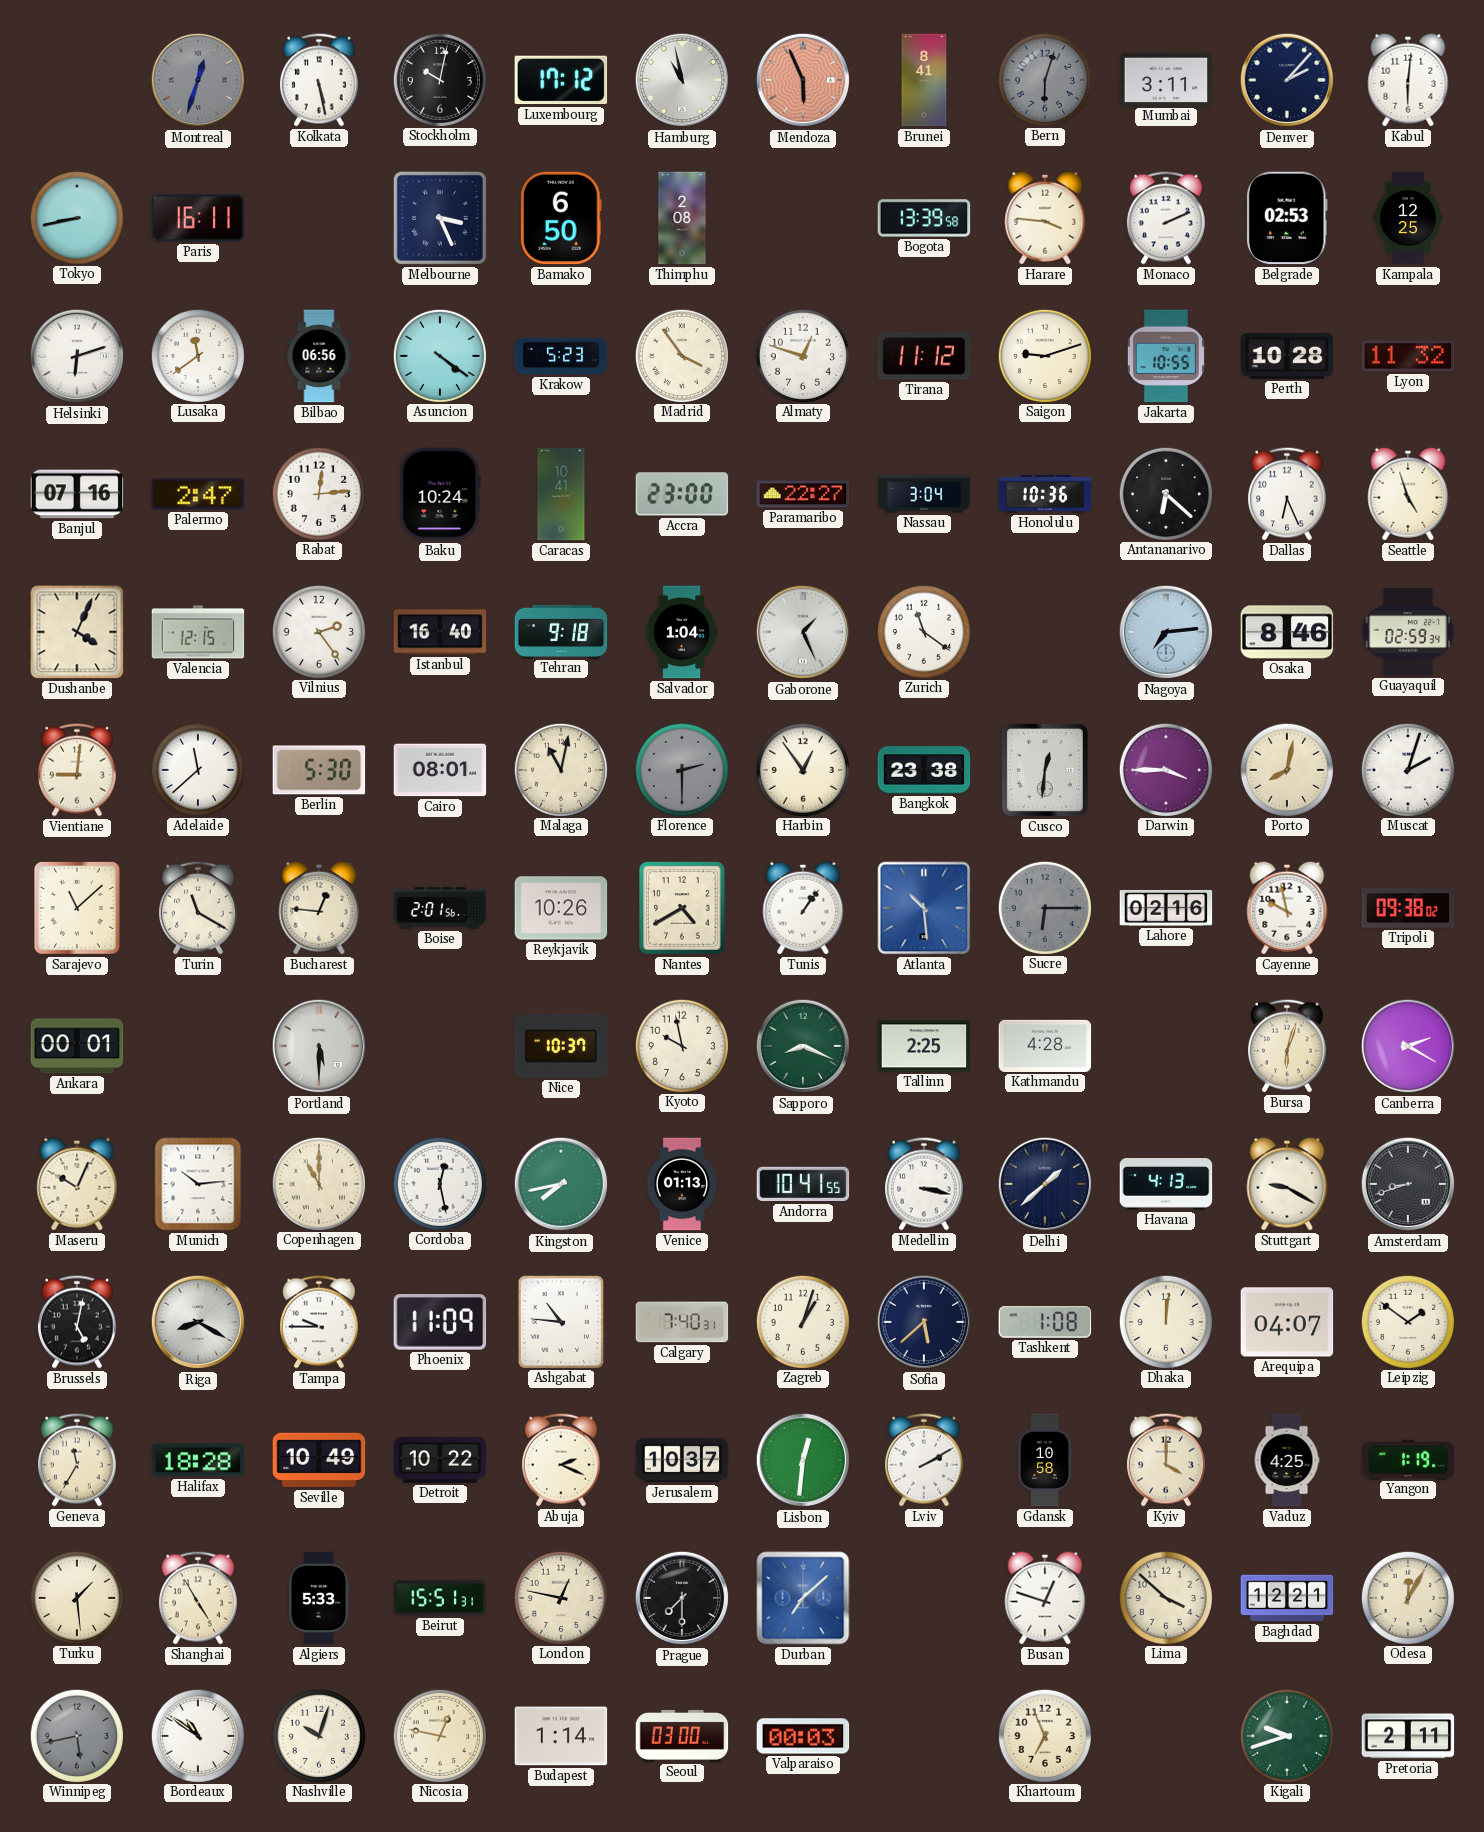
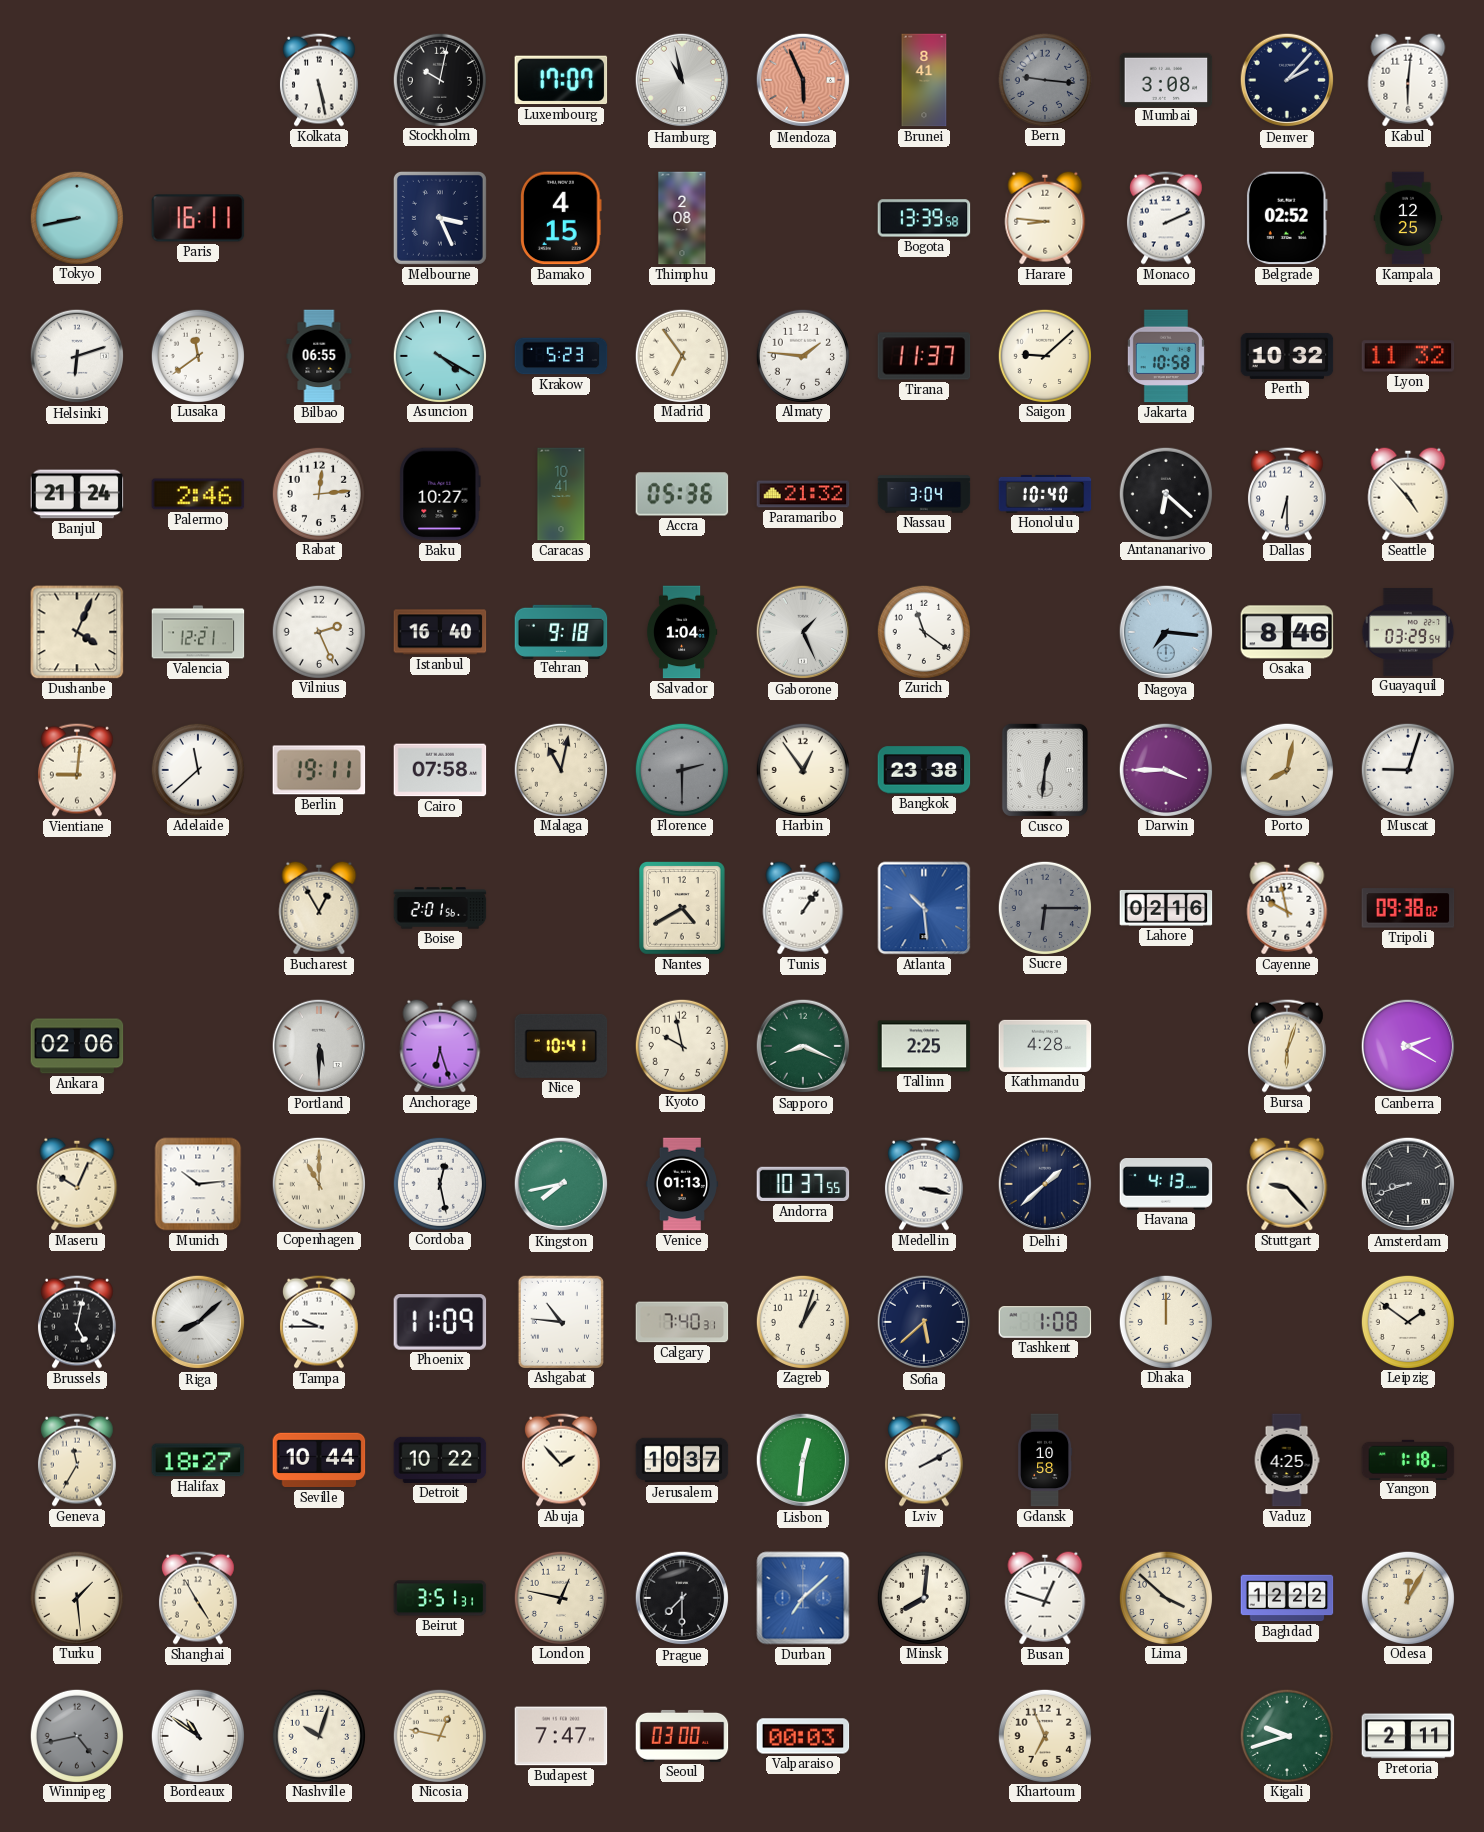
Montreal: 12:33 -> none (198, 80)
Luxembourg: 17:12 -> 17:07 (561, 80)
Bern: 6:03 -> 9:16 (1044, 79)
Mumbai: 3:11 -> 3:08 (1166, 79)
Bamako: 6:50 -> 4:15 (561, 218)
Harare: 3:46 -> 8:46 (1045, 218)
Belgrade: 02:53 -> 02:52 (1287, 218)
Bilbao: 06:56 -> 06:55 (319, 356)
Asuncion: 4:21 -> 4:20 (439, 355)
Madrid: 3:54 -> 6:54 (681, 355)
Almaty: 12:48 -> 1:46 (802, 355)
Tirana: 11:12 -> 11:37 (924, 356)
Saigon: 9:12 -> 9:08 (1044, 355)
Jakarta: 10:55 -> 10:58 (1166, 356)
Perth: 10:28 -> 10:32 (1287, 356)
Banjul: 07:16 -> 21:24 (77, 494)
Palermo: 2:47 -> 2:46 (198, 494)
Baku: 10:24 -> 10:27 (440, 494)
Accra: 23:00 -> 05:36 (682, 494)
Paramaribo: 22:27 -> 21:32 (803, 494)
Honolulu: 10:36 -> 10:40 (1045, 494)
Dallas: 6:26 -> 6:30 (1287, 494)
Seattle: 4:57 -> 4:53 (1408, 494)
Valencia: 12:15 -> 12:21 (198, 632)
Vilnius: 2:24 -> 2:26 (318, 631)
Nagoya: 7:14 -> 7:16 (1166, 632)
Guayaquil: 02:59 -> 03:29 (1408, 632)
Berlin: 5:30 -> 19:11 (319, 770)
Cairo: 08:01 -> 07:58 (440, 770)
Muscat: 2:03 -> 9:03 (1407, 769)
Sarajevo: 11:08 -> none (78, 909)
Turin: 11:20 -> none (198, 908)
Bucharest: 12:46 -> 12:55 (319, 908)
Reykjavik: 10:26 -> none (561, 908)
Ankara: 00:01 -> 02:06 (77, 1046)
Anchorage: none -> 6:27 (440, 1046)
Nice: 10:37 -> 10:41 (561, 1046)
Andorra: 10:41 -> 10:37 (803, 1184)
Stuttgart: 9:20 -> 9:23 (1287, 1184)
Riga: 8:20 -> 8:08 (198, 1322)
Dhaka: 12:01 -> 12:00 (1165, 1321)
Arequipa: 04:07 -> none (1287, 1322)
Halifax: 18:28 -> 18:27 (198, 1460)
Seville: 10:49 -> 10:44 (319, 1460)
Abuja: 2:19 -> 1:53 (561, 1460)
Kyiv: 4:00 -> none (1166, 1460)
Yangon: 1:19 -> 1:18 (1408, 1459)
Algiers: 5:33 -> none (319, 1598)
Beirut: 15:51 -> 3:51 (440, 1598)
Minsk: none -> 8:01 (923, 1597)
Baghdad: 12:21 -> 12:22 (1287, 1598)
Winnipeg: 5:43 -> 4:43 (76, 1735)
Budapest: 1:14 -> 7:47 (561, 1736)
